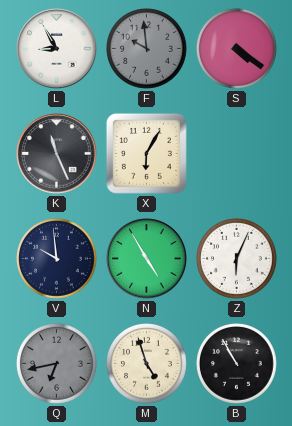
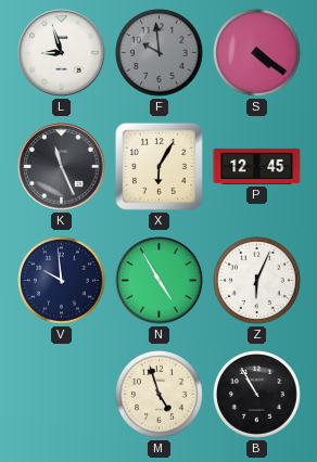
L: 8:55 -> 8:57 (62, 53)
P: none -> 12:45 (257, 166)
Q: 6:43 -> none (57, 364)
